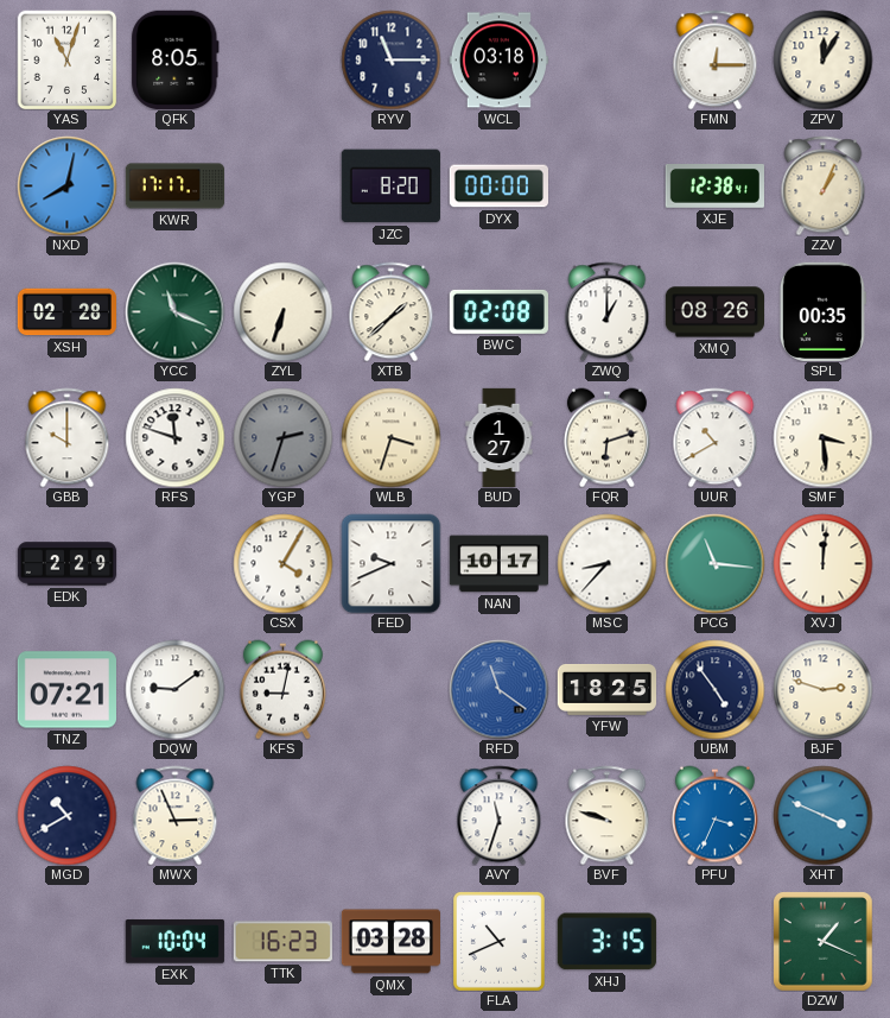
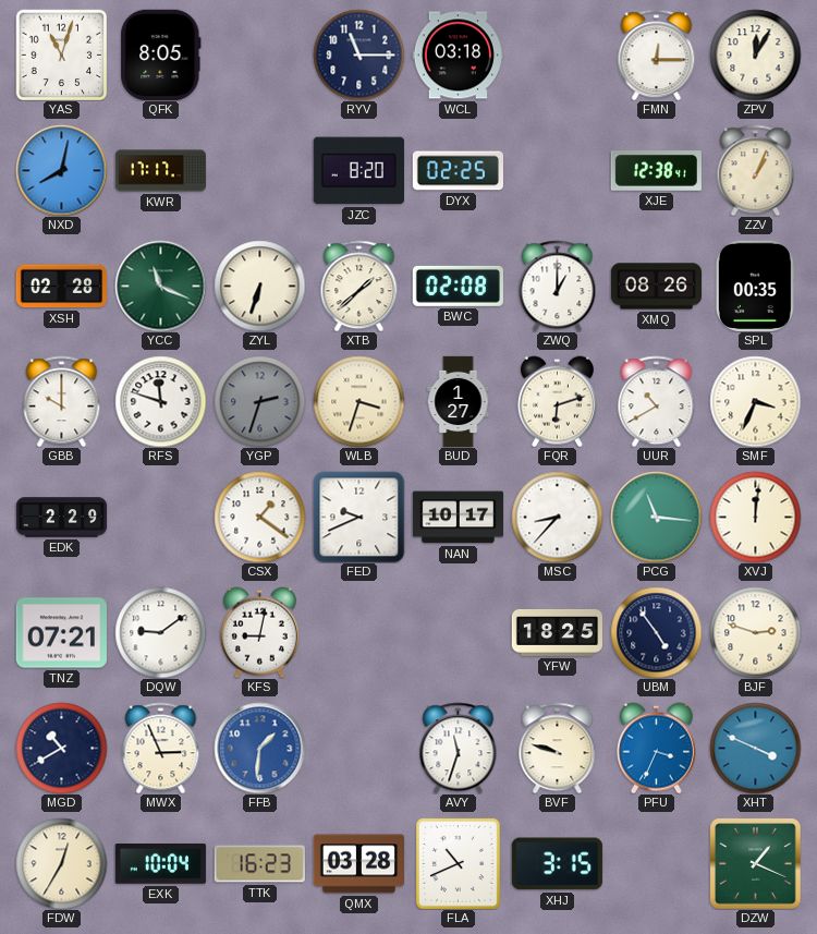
DYX: 00:00 -> 02:25 (458, 171)
SMF: 3:29 -> 3:34 (755, 401)
CSX: 4:05 -> 1:21 (259, 517)
RFD: 11:21 -> none (498, 689)
FFB: none -> 1:31 (259, 748)
FDW: none -> 12:35 (61, 863)
